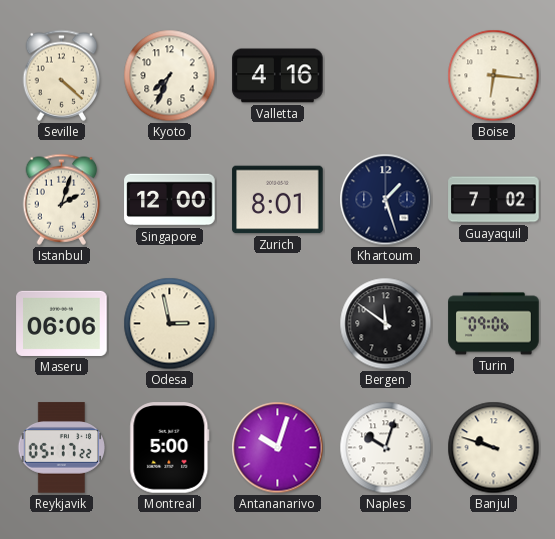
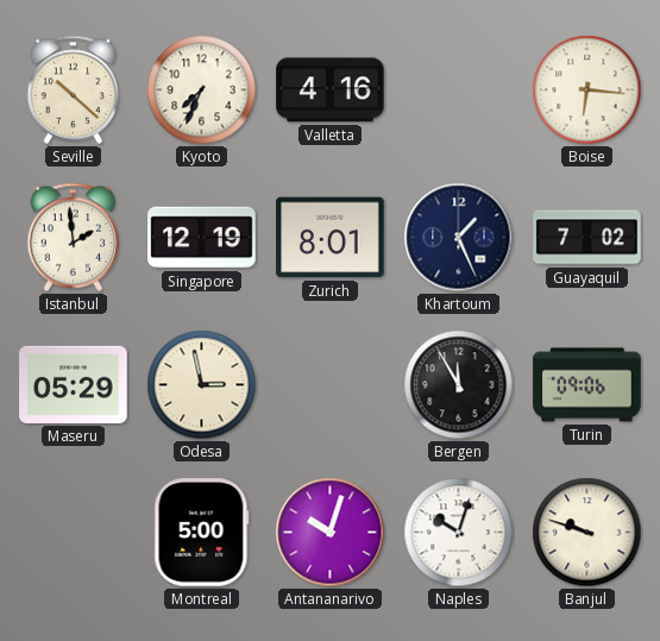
Seville: 4:22 -> 10:22 (74, 89)
Istanbul: 2:03 -> 1:59 (74, 237)
Singapore: 12:00 -> 12:19 (202, 238)
Khartoum: 1:27 -> 1:26 (459, 238)
Maseru: 06:06 -> 05:29 (74, 384)
Bergen: 11:51 -> 11:55 (459, 385)
Reykjavik: 05:17 -> none (62, 448)
